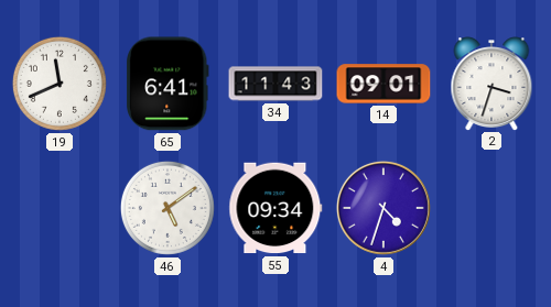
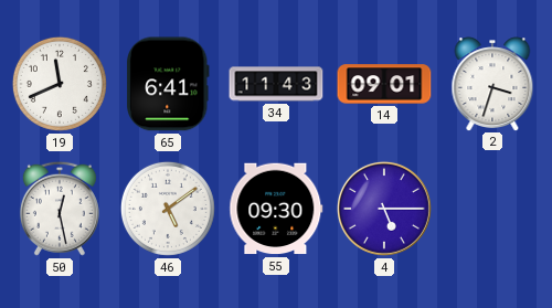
50: none -> 12:28 (60, 209)
55: 09:34 -> 09:30 (276, 209)
4: 4:33 -> 5:15 (384, 209)
